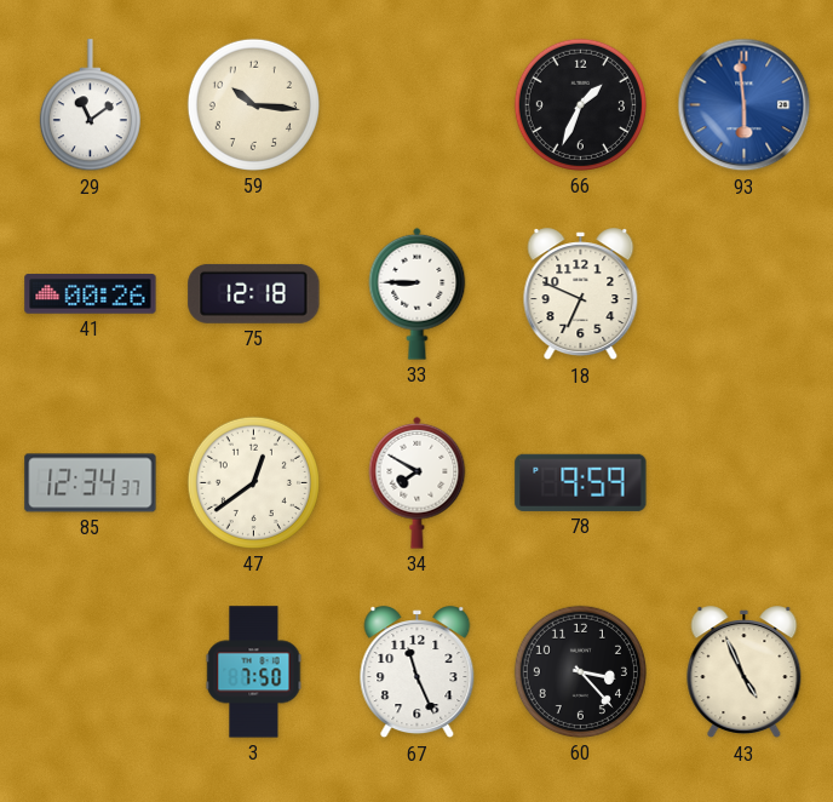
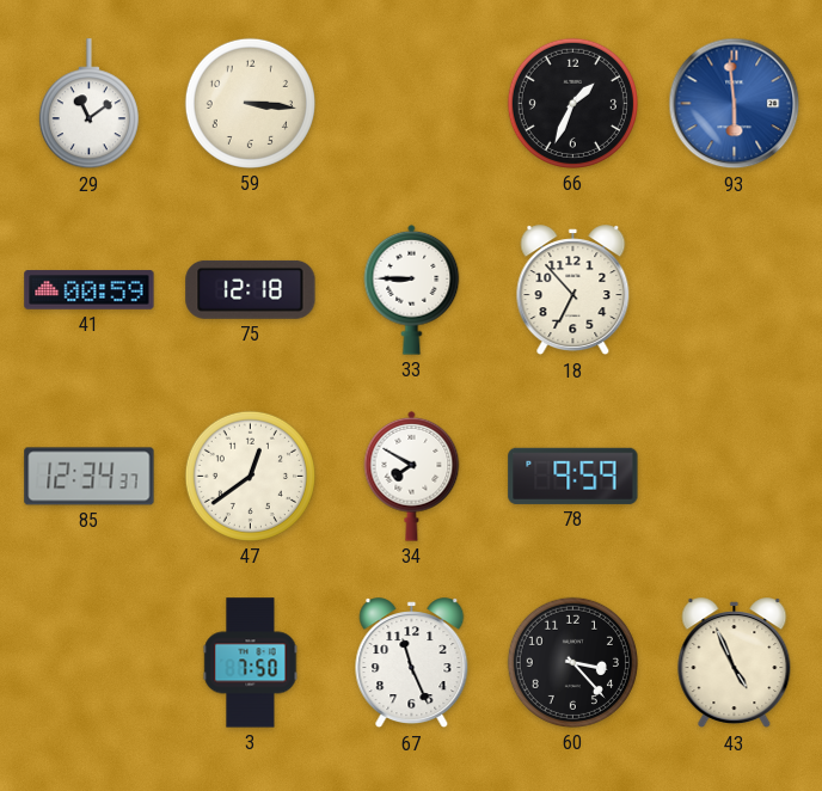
59: 10:16 -> 3:16 (250, 103)
41: 00:26 -> 00:59 (90, 290)
18: 6:49 -> 6:53 (573, 290)
